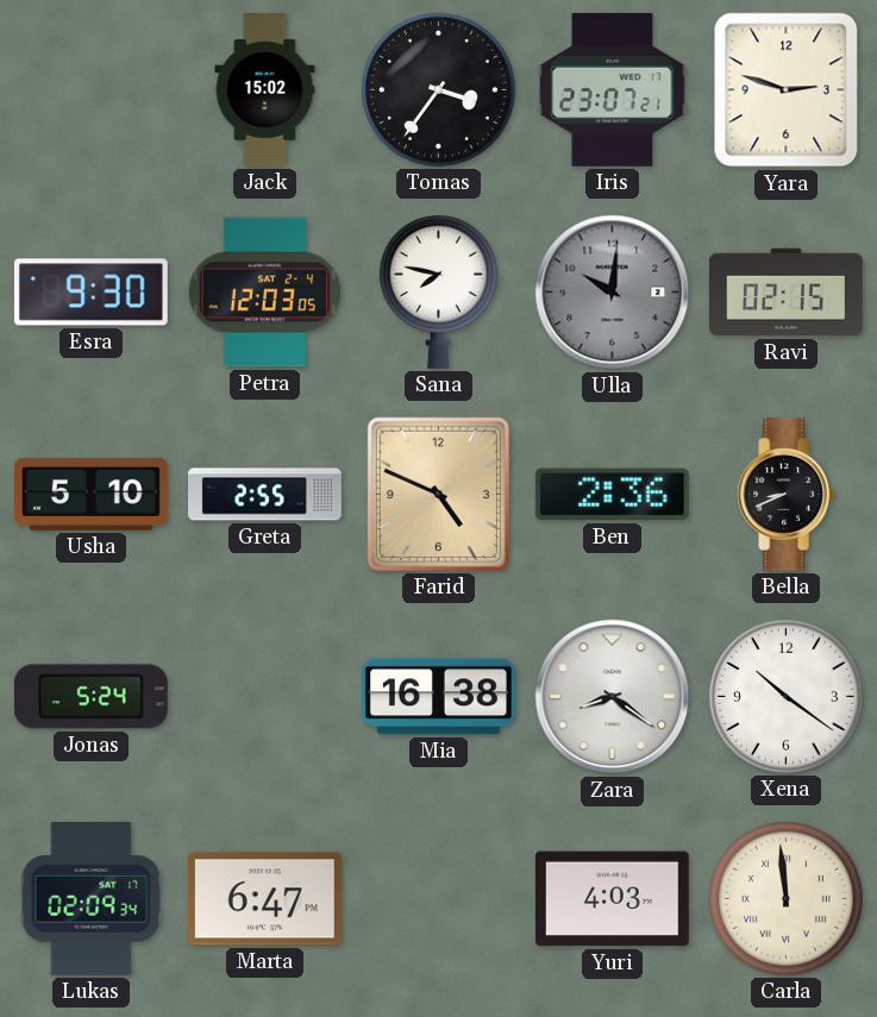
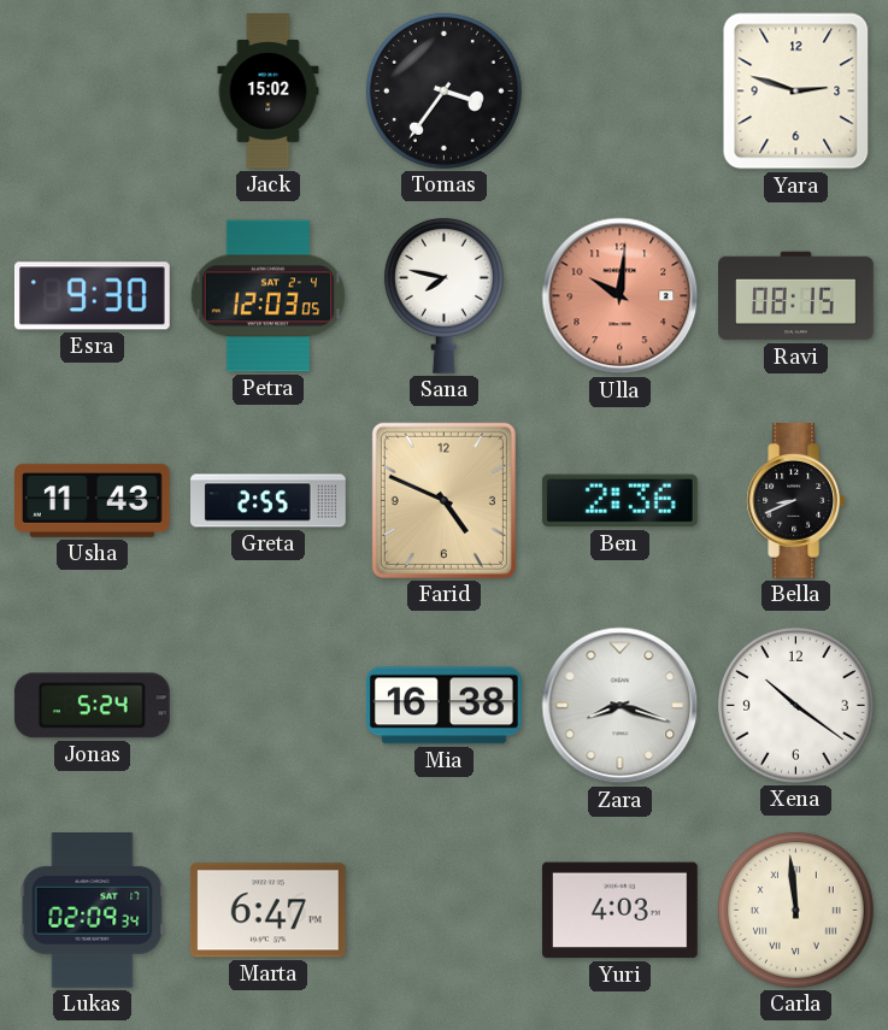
Iris: 23:07 -> none (613, 89)
Ulla dial: grey -> salmon (621, 296)
Ravi: 02:15 -> 08:15 (796, 296)
Usha: 5:10 -> 11:43 (93, 500)
Zara: 8:21 -> 8:18 (621, 706)
